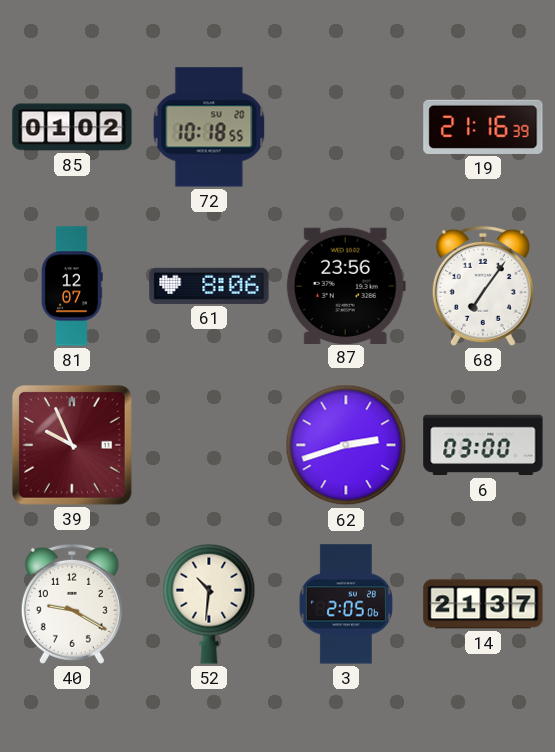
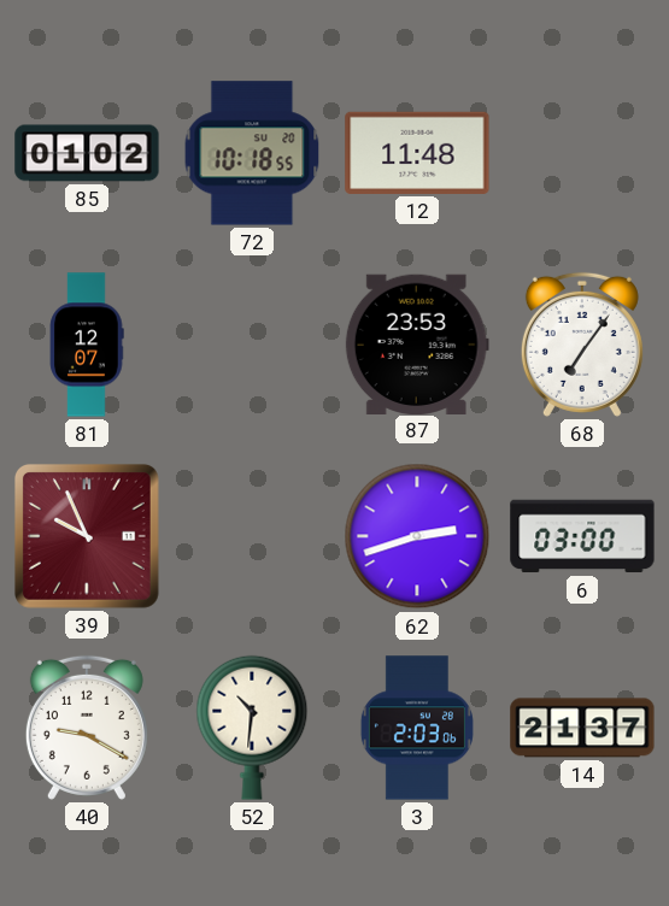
12: none -> 11:48 (417, 153)
19: 21:16 -> none (483, 127)
61: 8:06 -> none (209, 286)
87: 23:56 -> 23:53 (417, 343)
3: 2:05 -> 2:03 (417, 728)
